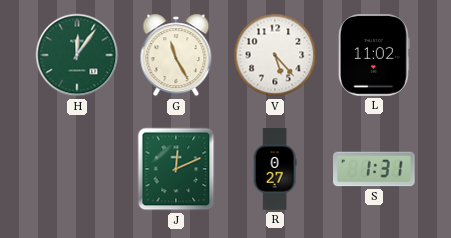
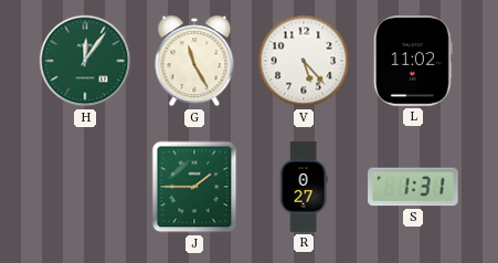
J: 12:11 -> 1:45 (194, 187)
